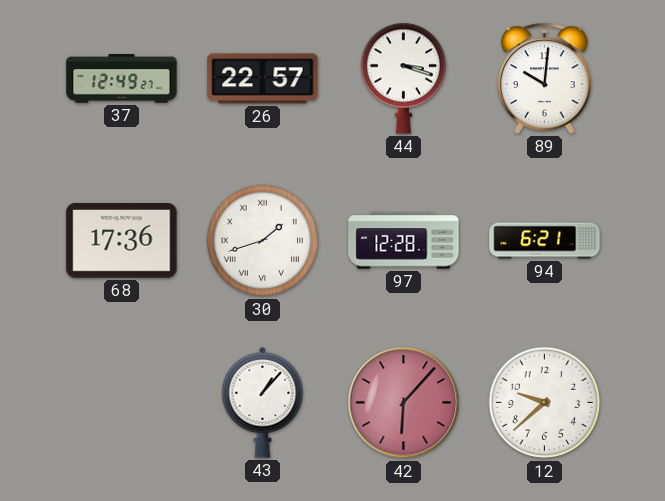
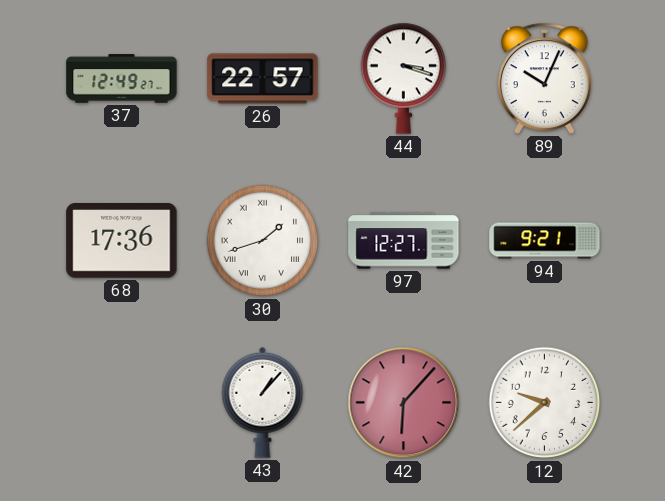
89: 10:01 -> 10:04 (544, 78)
97: 12:28 -> 12:27 (404, 241)
94: 6:21 -> 9:21 (545, 241)
